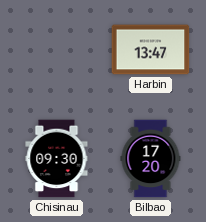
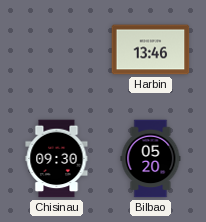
Harbin: 13:47 -> 13:46 (151, 50)
Bilbao: 17:20 -> 05:20 (151, 159)
